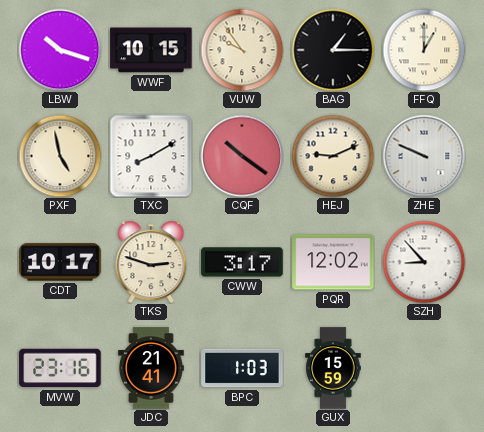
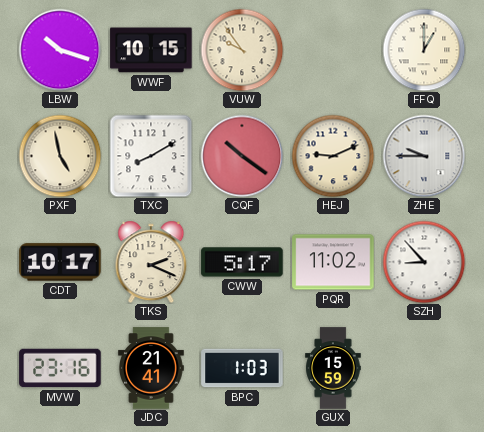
BAG: 1:15 -> none (333, 50)
ZHE: 9:49 -> 9:45 (424, 156)
TKS: 2:48 -> 2:19 (151, 262)
CWW: 3:17 -> 5:17 (242, 262)
PQR: 12:02 -> 11:02 (333, 262)
